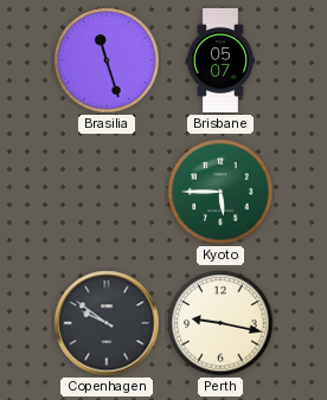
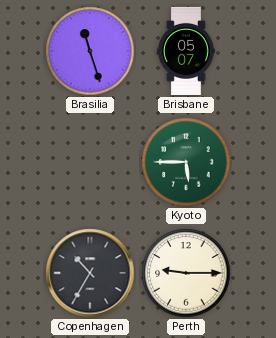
Copenhagen: 9:51 -> 10:35 (90, 273)
Perth: 9:17 -> 9:15 (186, 273)
